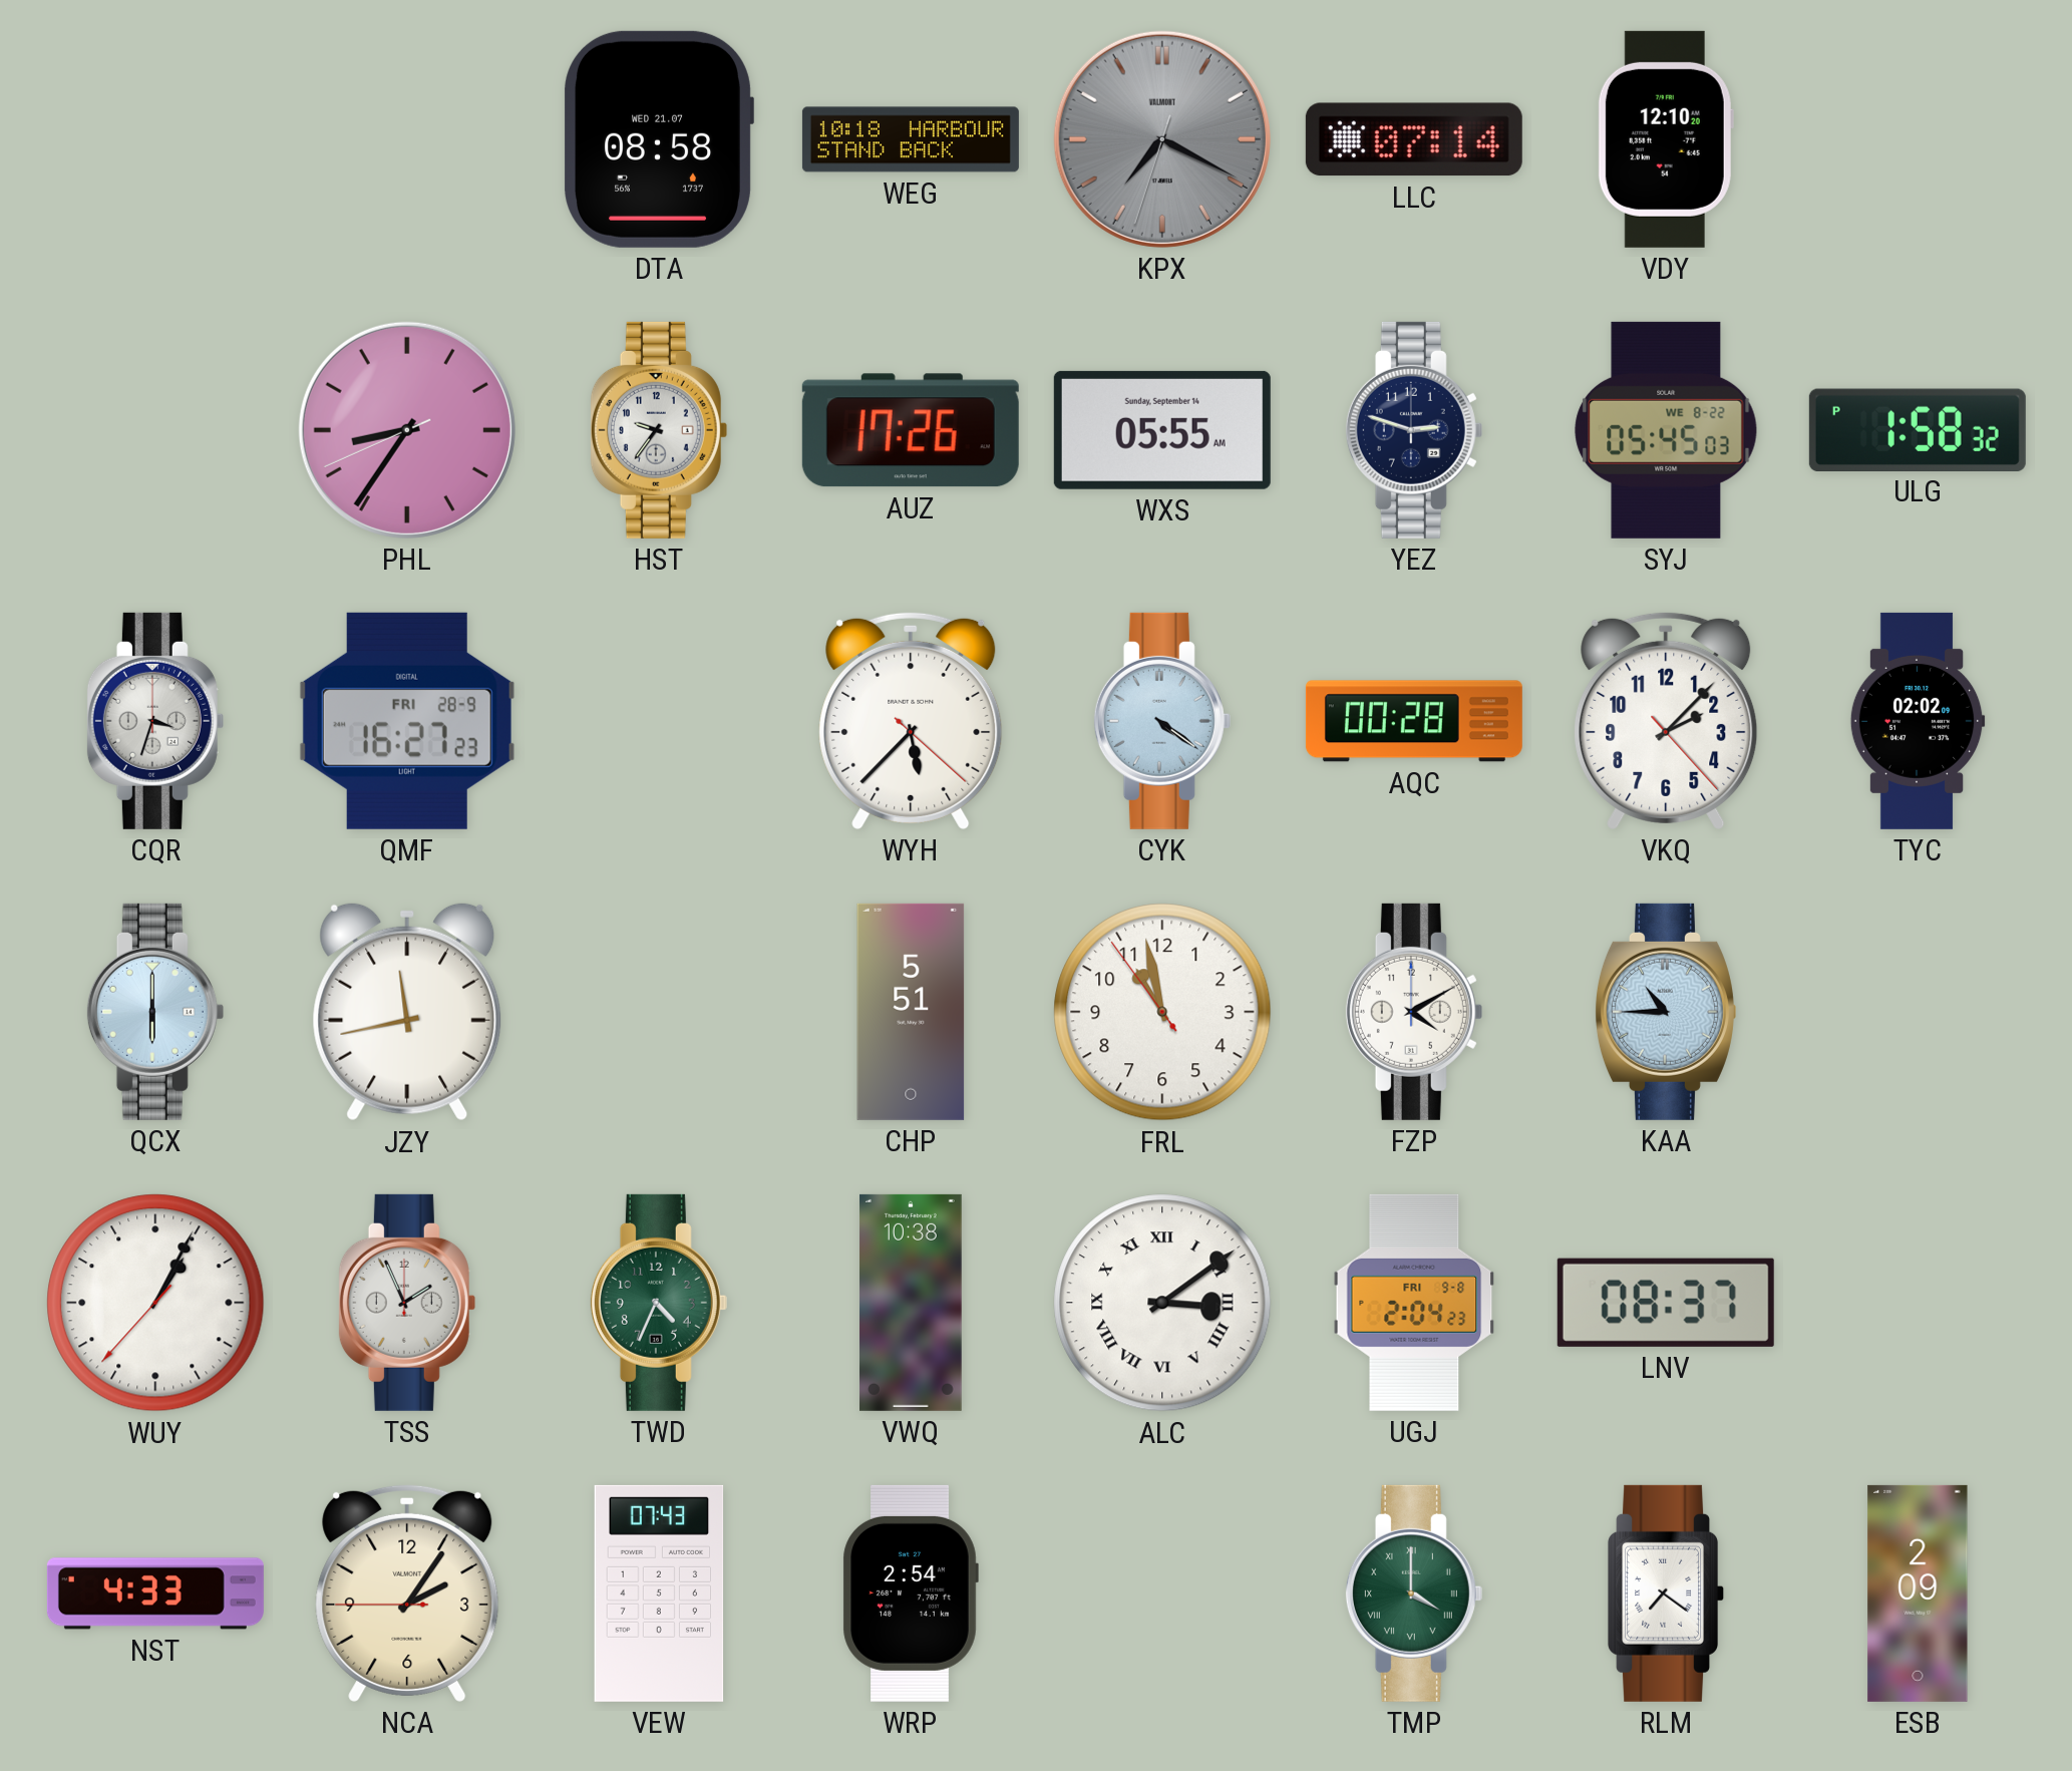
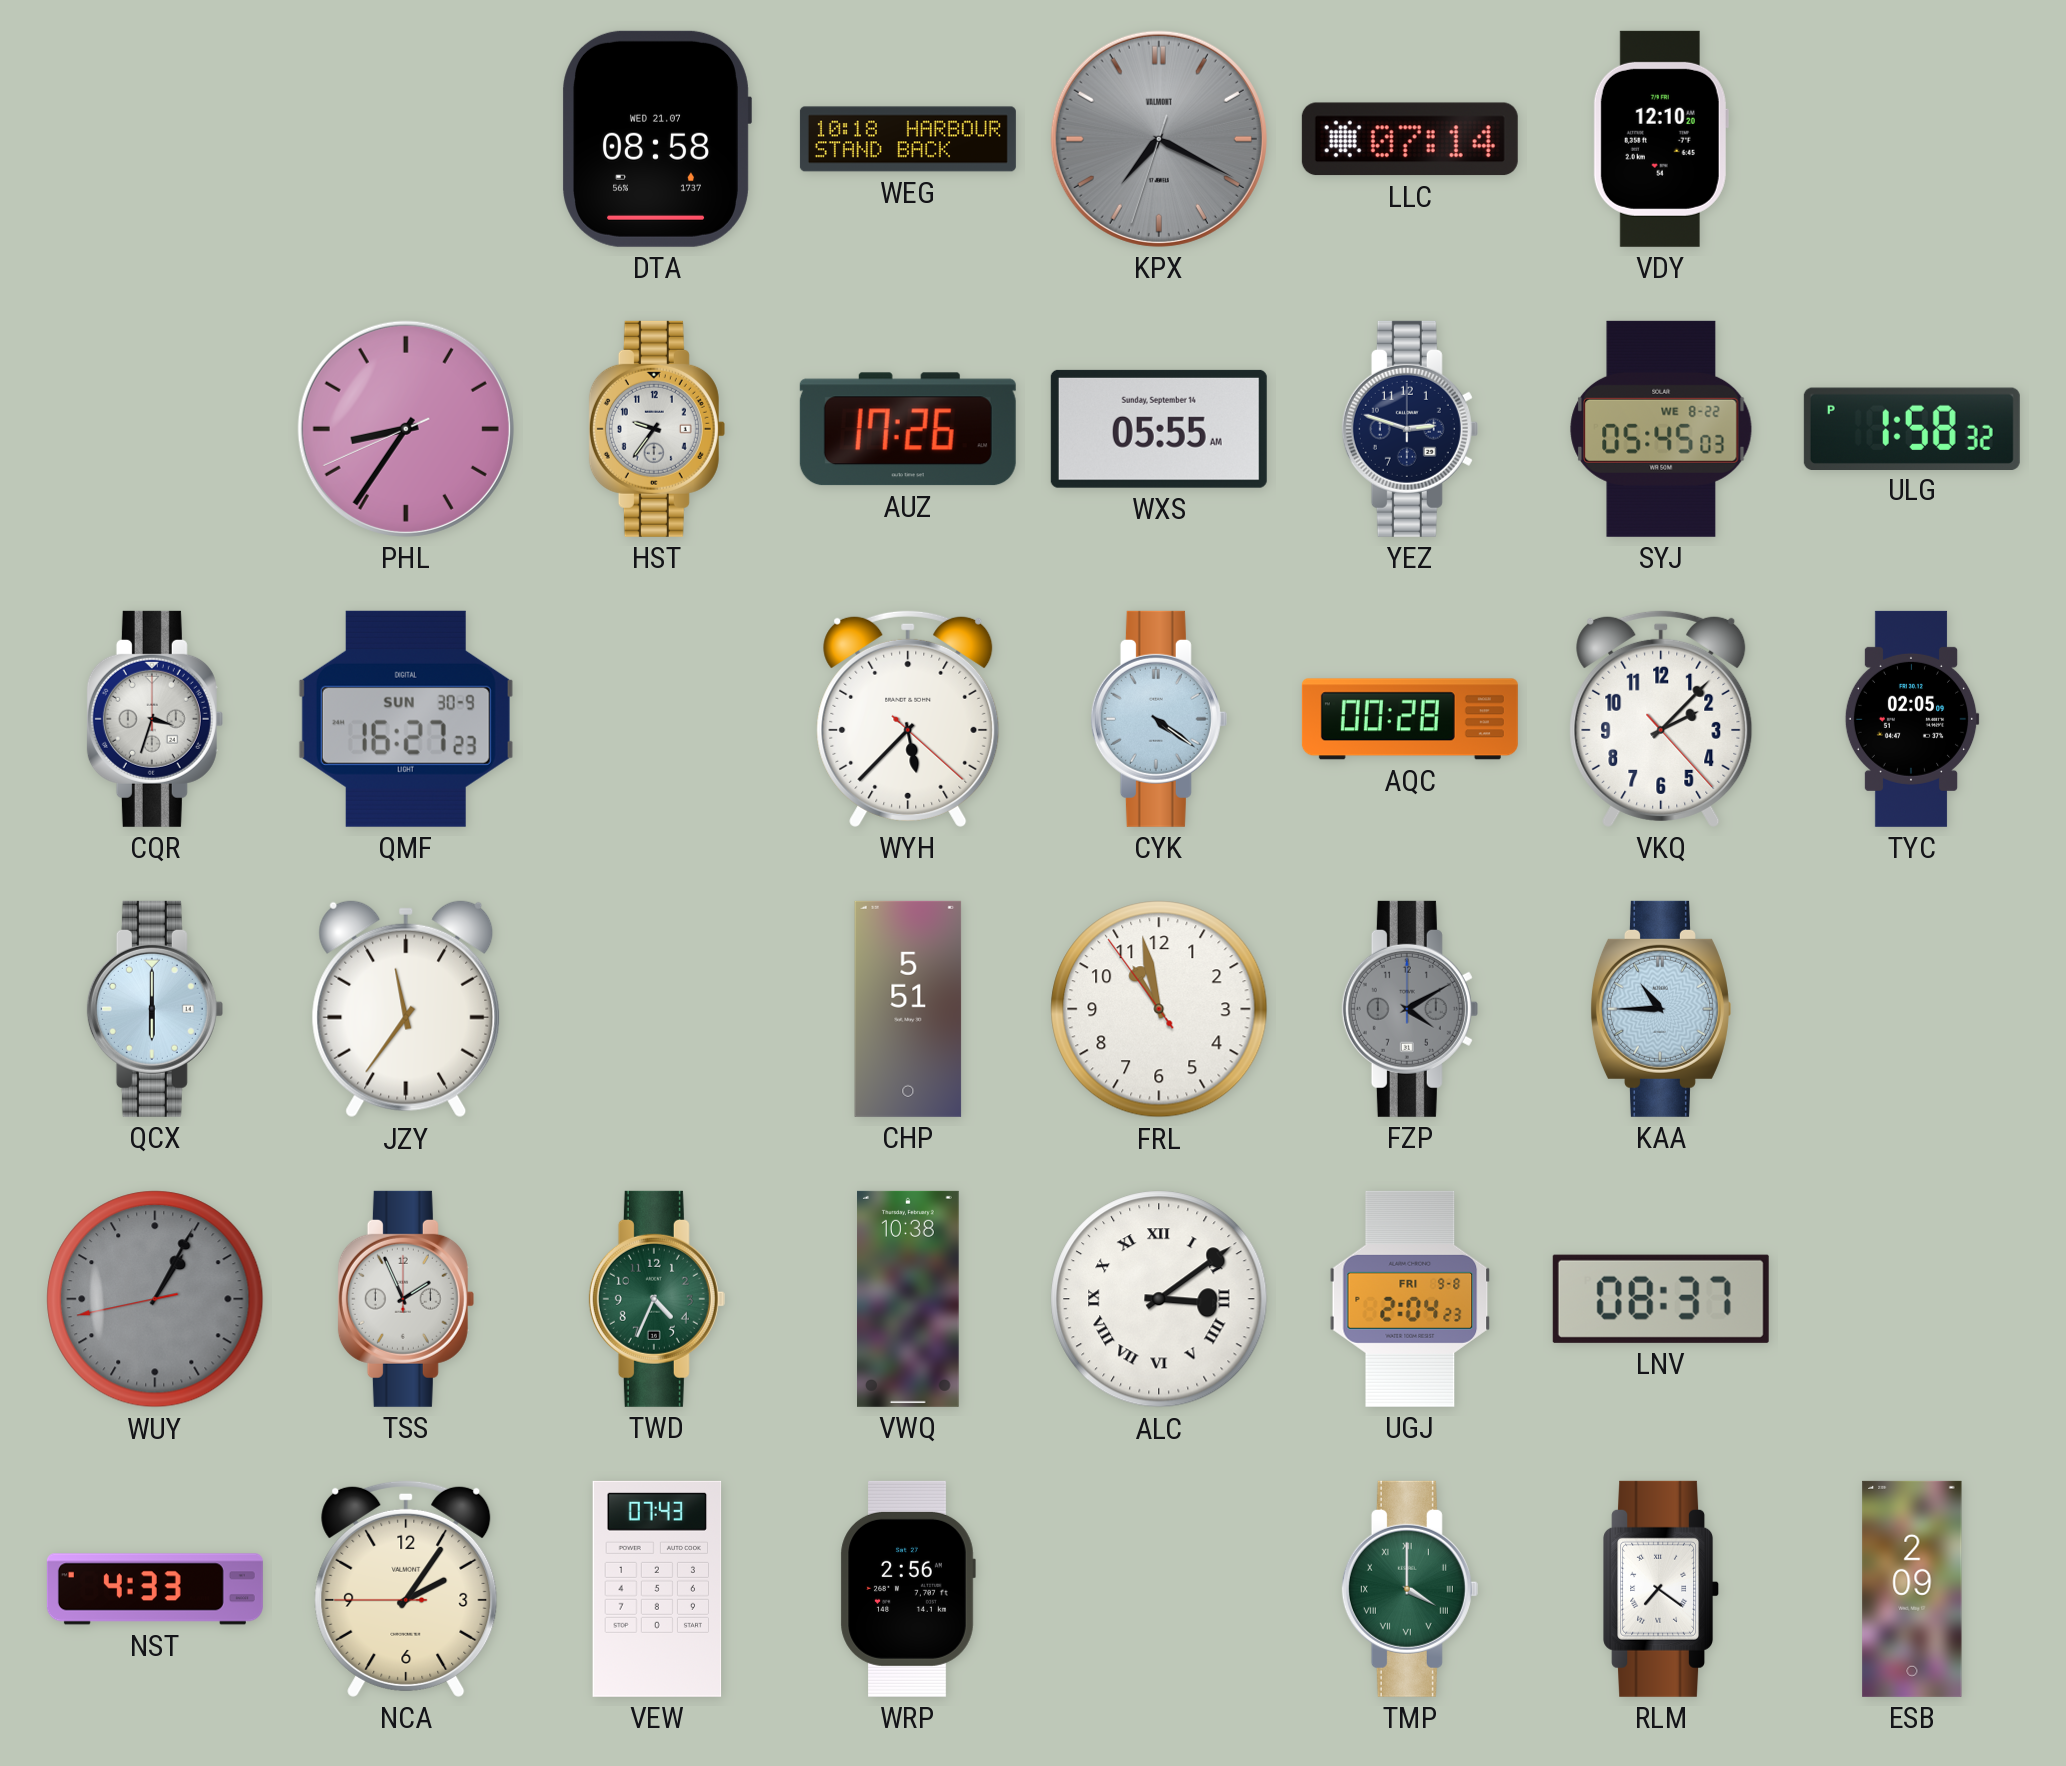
QMF date: FRI 28-9 -> SUN 30-9 (406, 719)
TYC: 02:02 -> 02:05 (1912, 719)
JZY: 11:43 -> 11:36 (406, 1009)
FZP dial: white -> grey (1410, 1009)
WUY: 1:04:37 -> 1:04:43 (155, 1299)
WUY dial: white -> grey (155, 1299)
WRP: 2:54 -> 2:56 (908, 1589)
